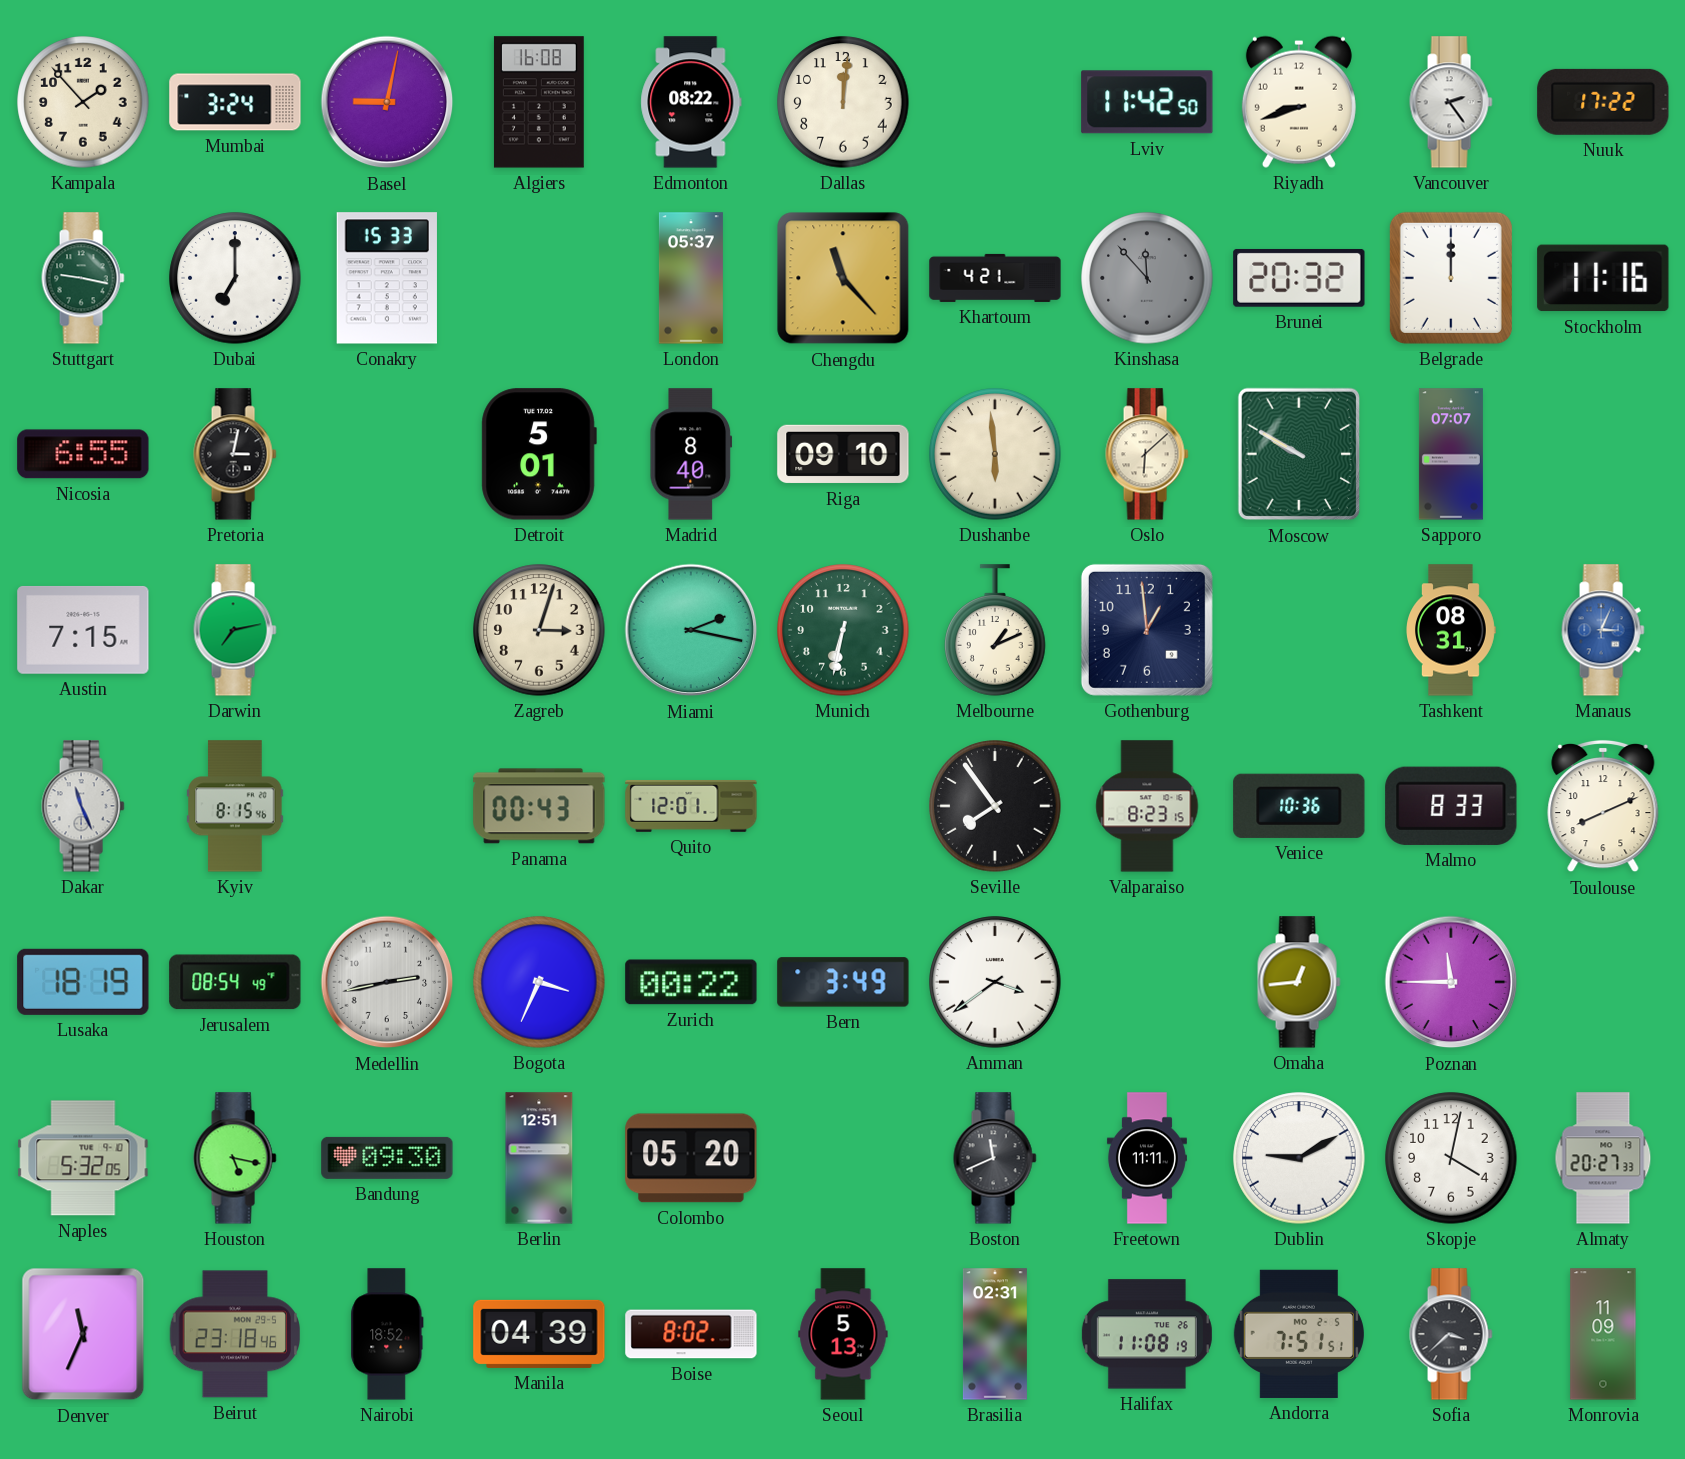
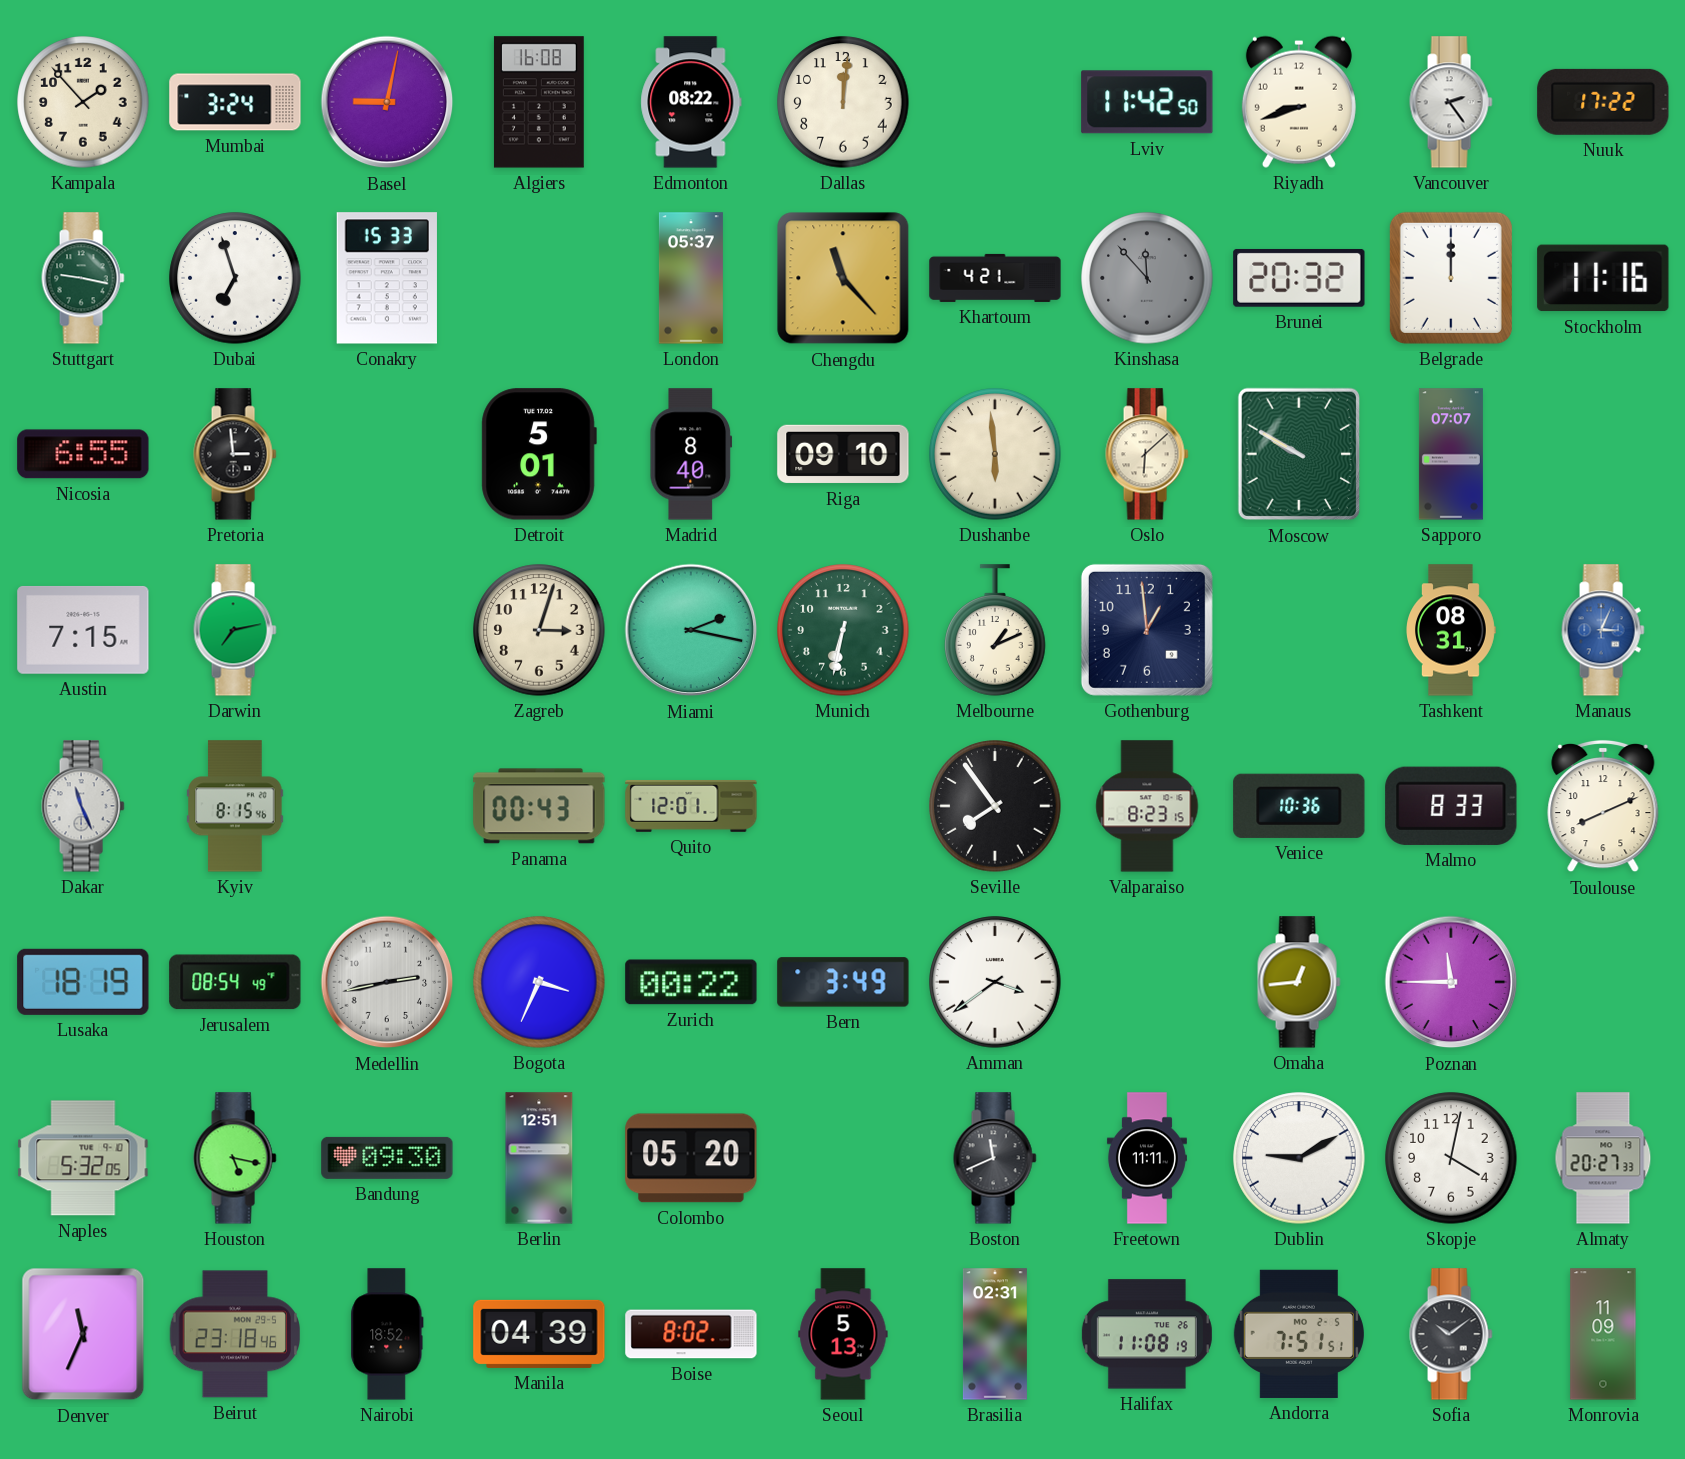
Dubai: 7:00 -> 6:57 (235, 278)
Pretoria: 3:02 -> 2:59 (235, 454)
Sofia: 3:38 -> 10:09 (1451, 1334)
